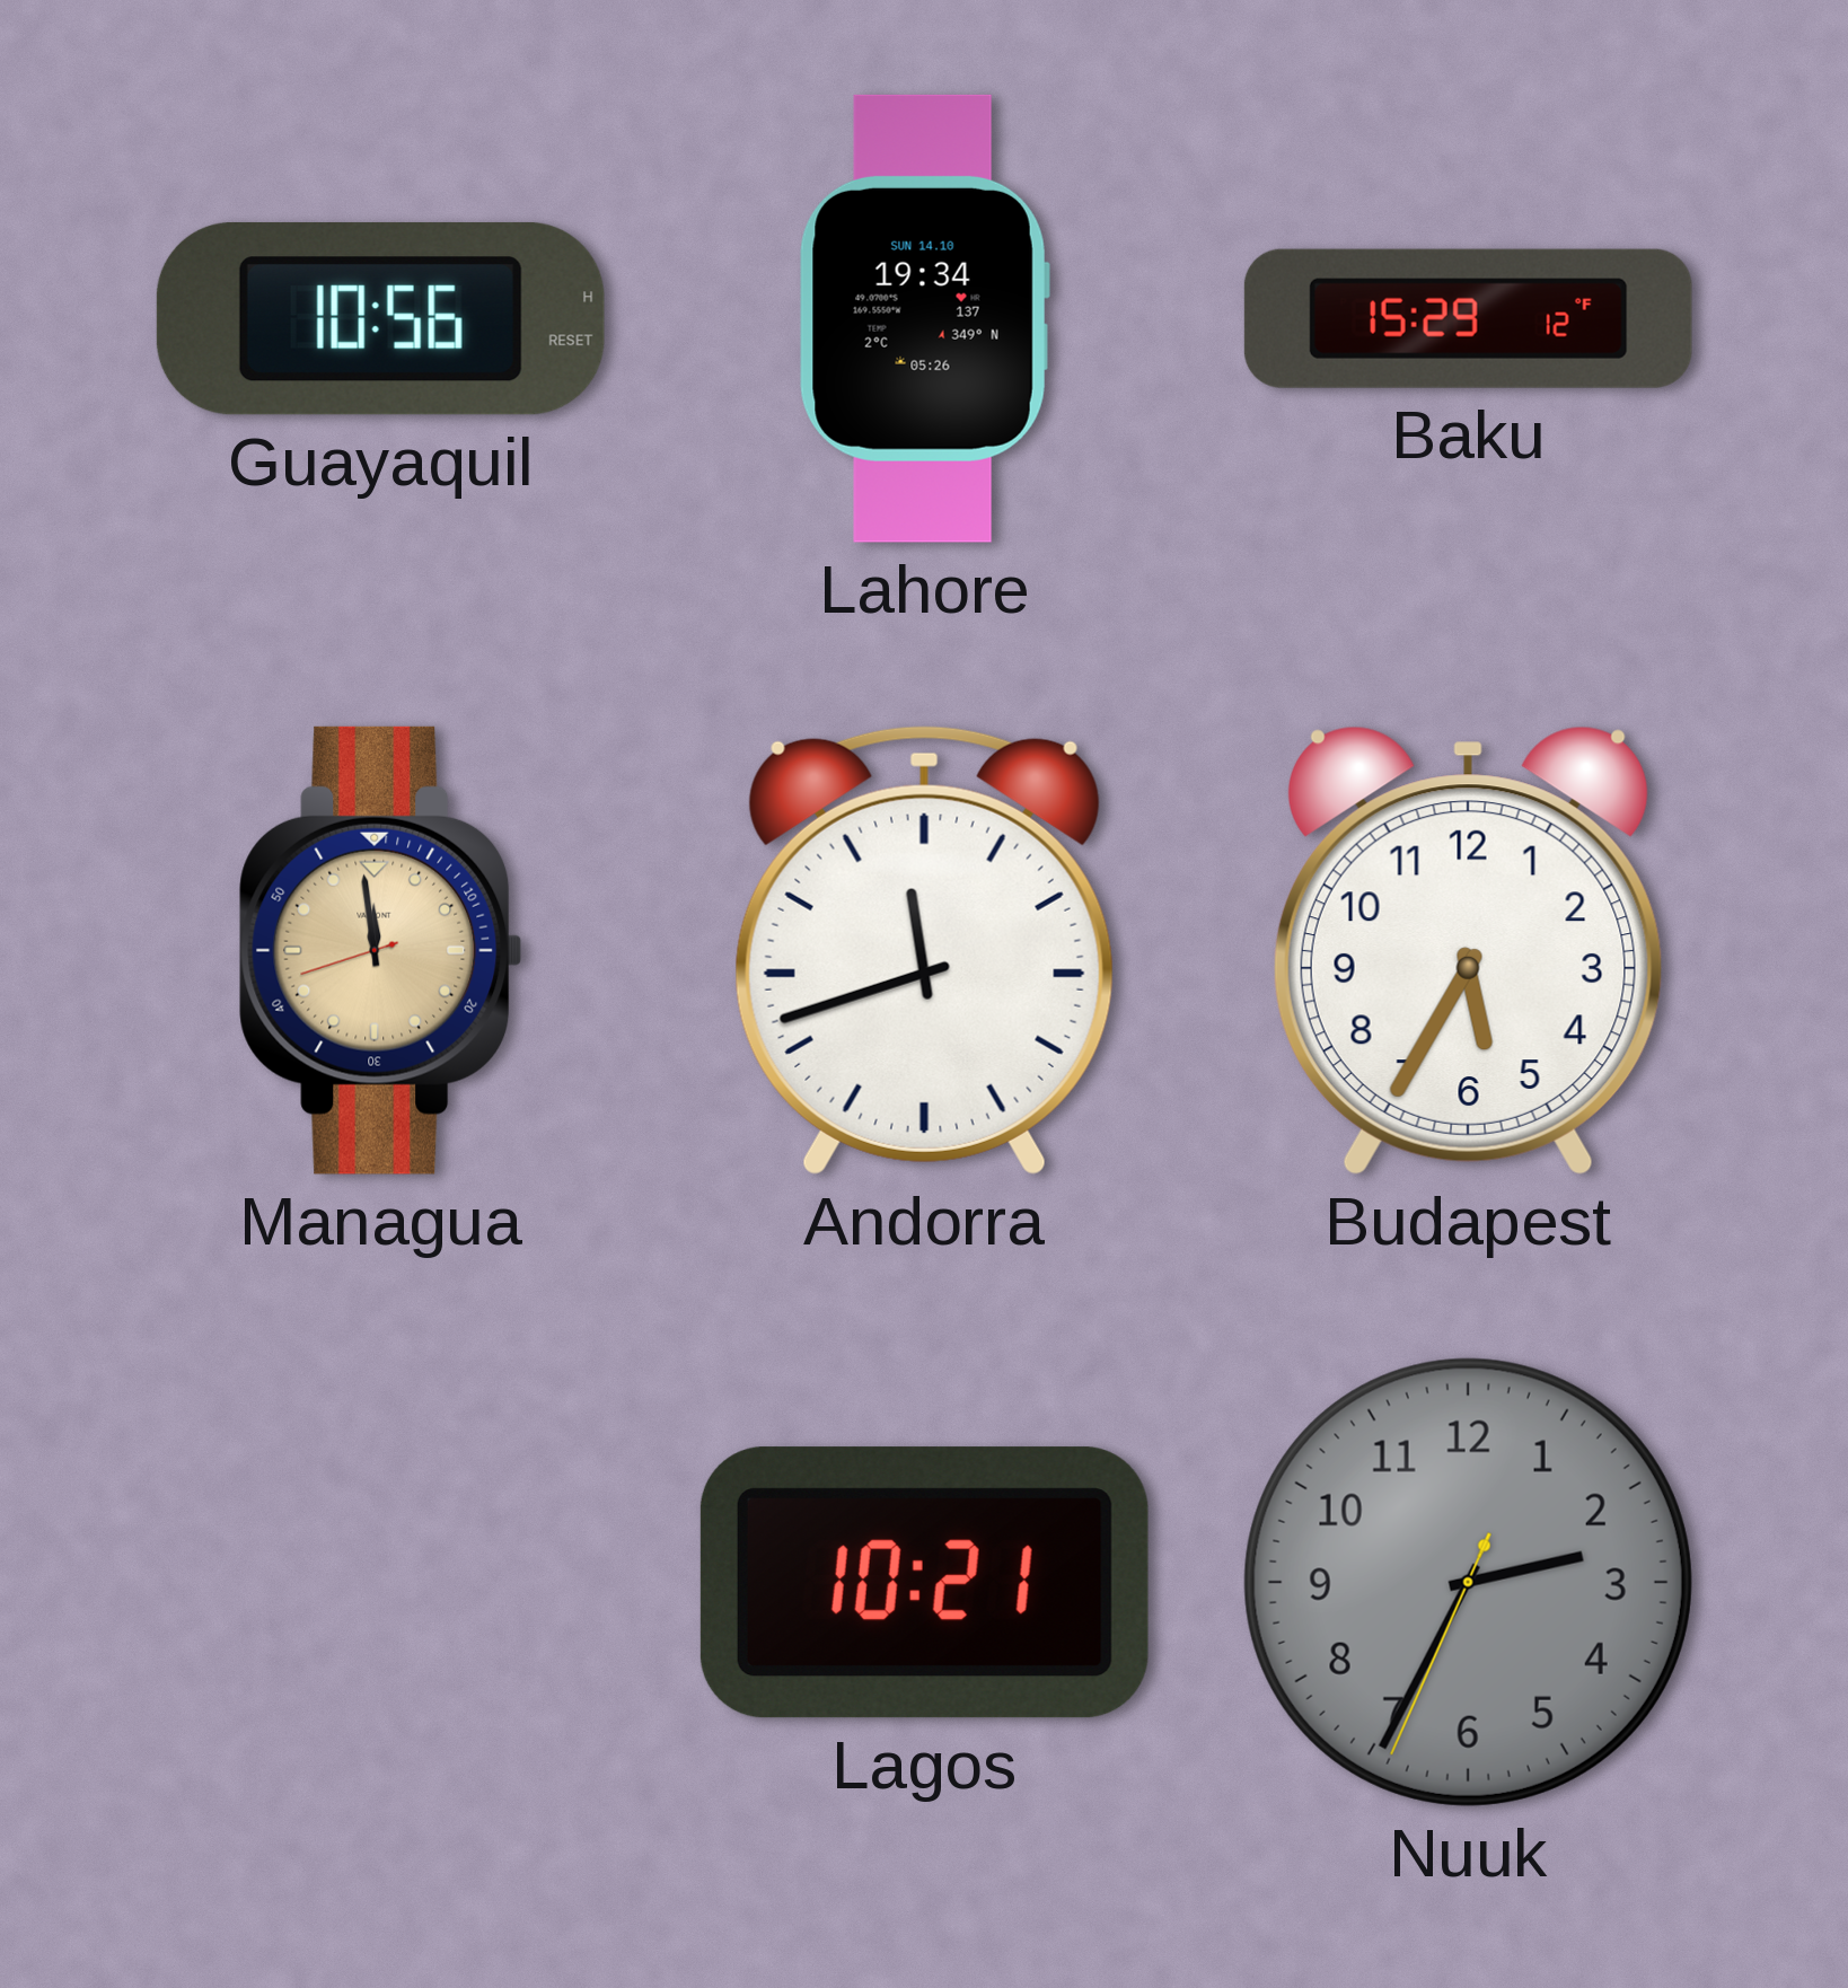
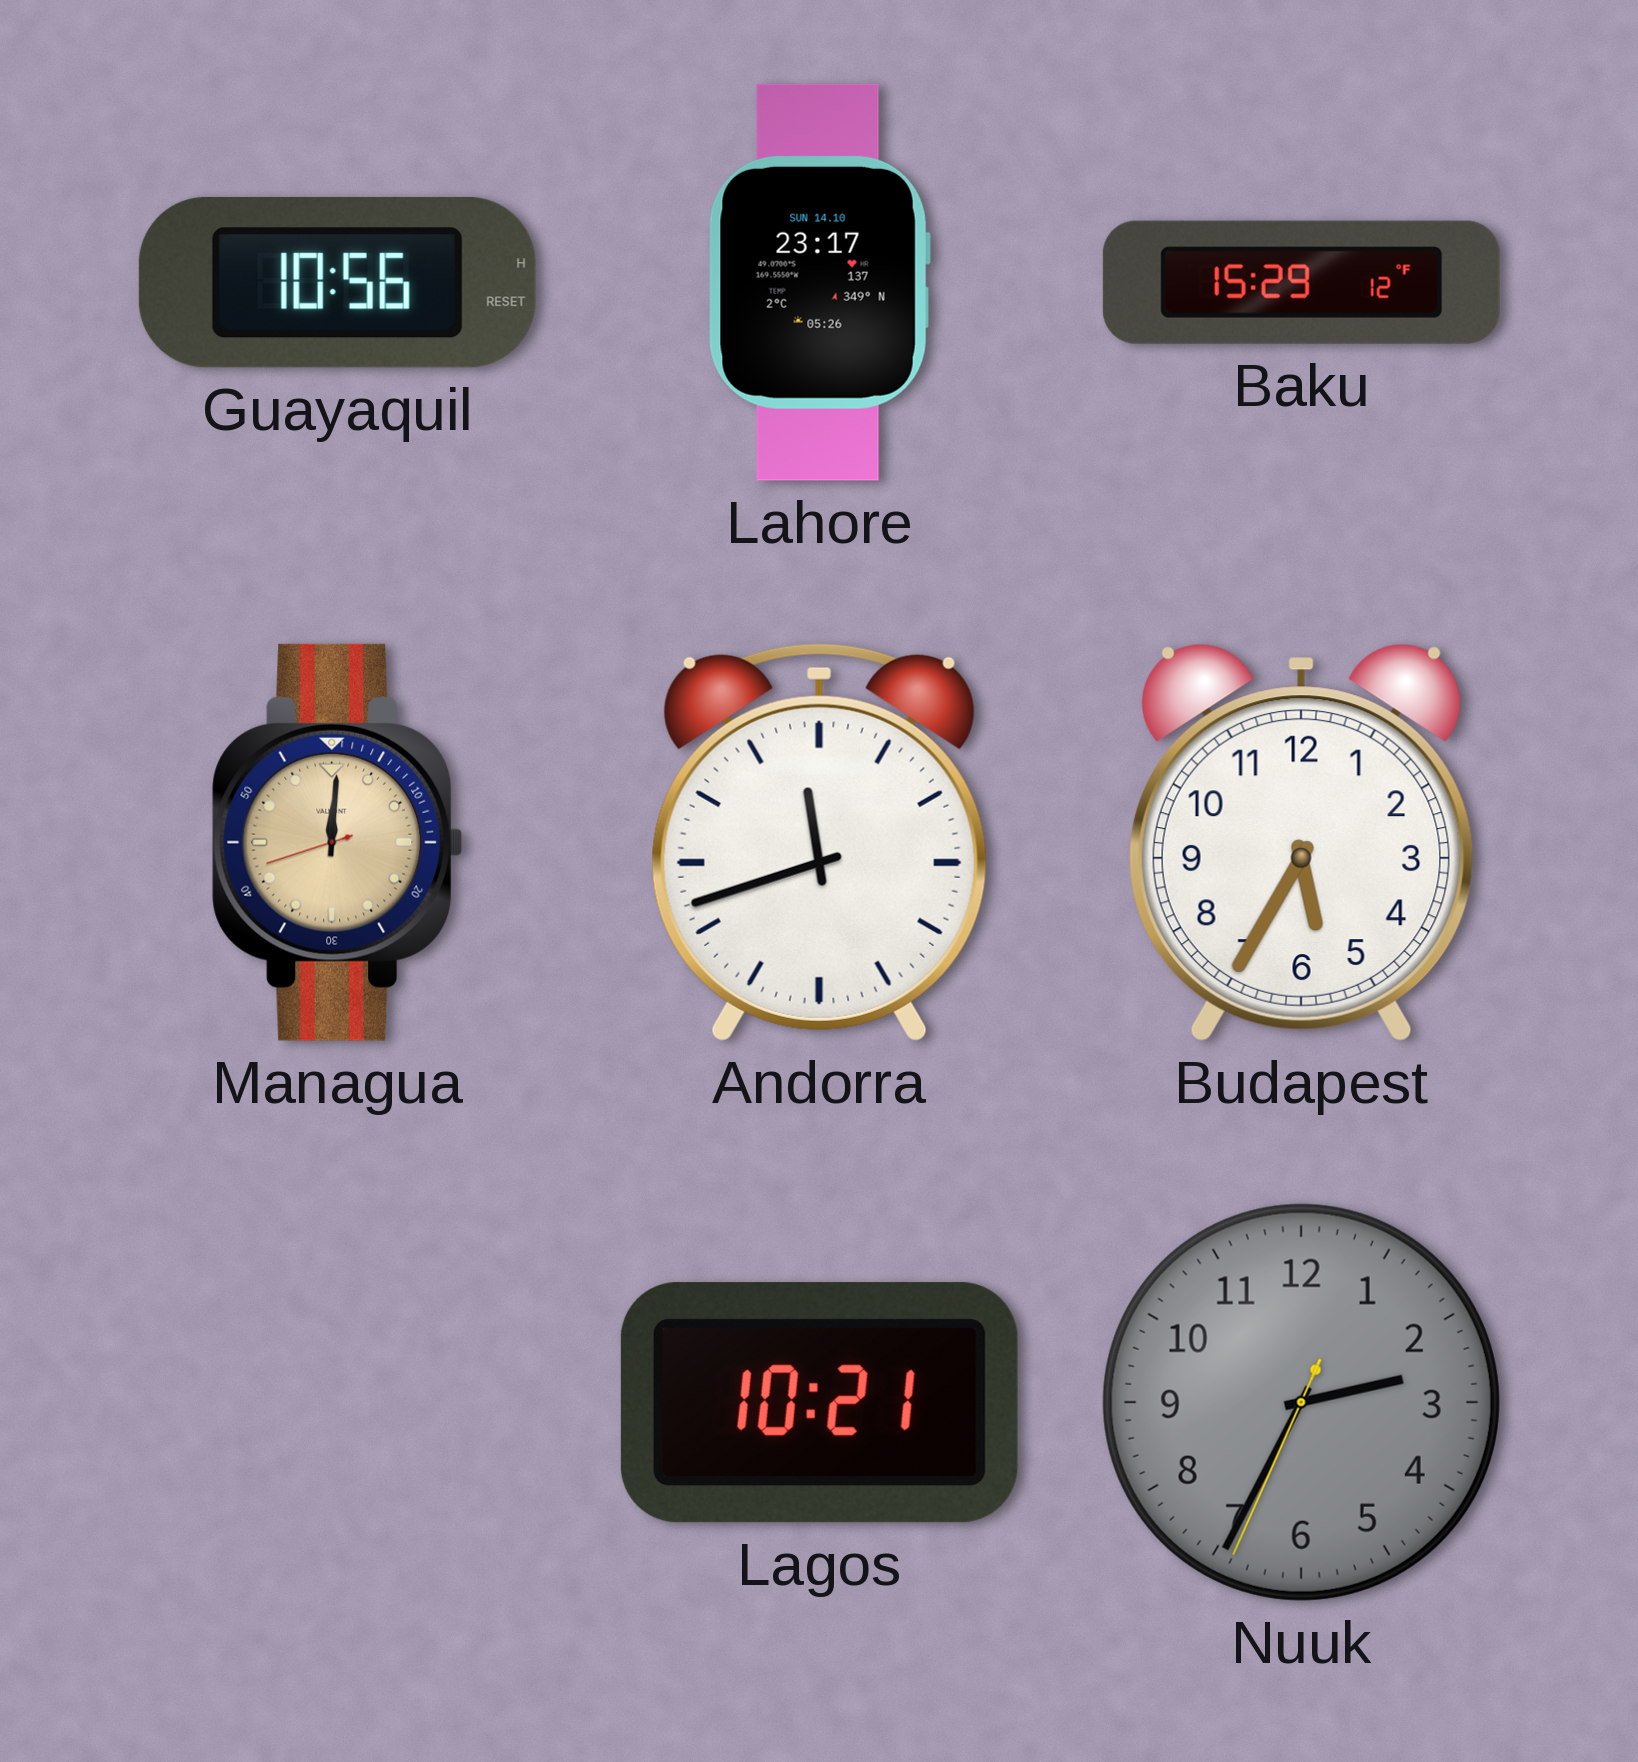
Lahore: 19:34 -> 23:17 (819, 282)
Managua: 11:58 -> 12:00 (338, 842)
